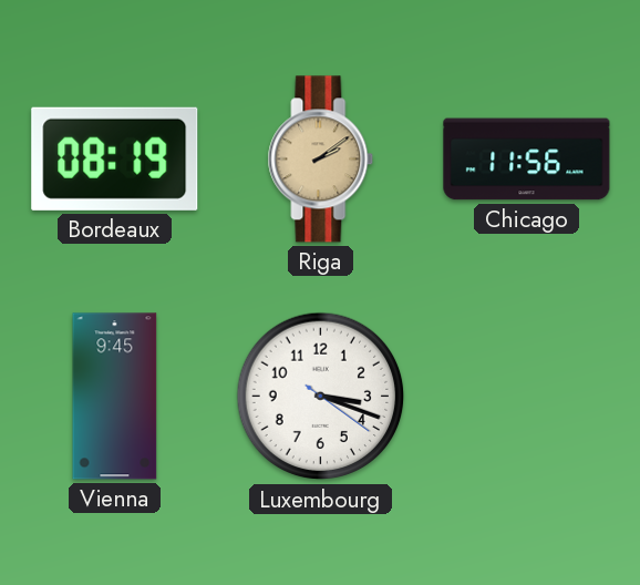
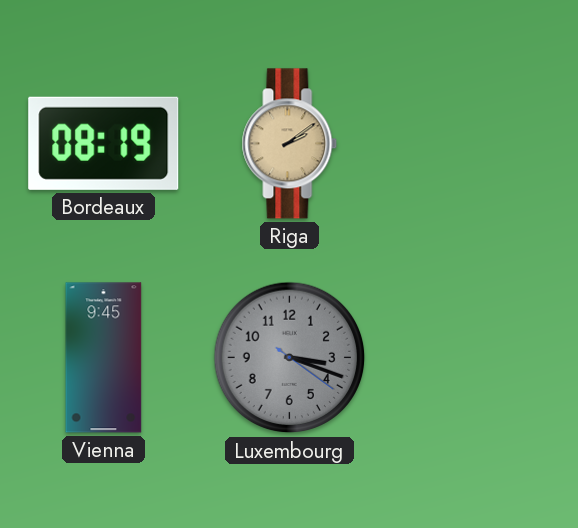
Chicago: 11:56 -> none (527, 160)
Luxembourg dial: white -> grey (290, 358)
